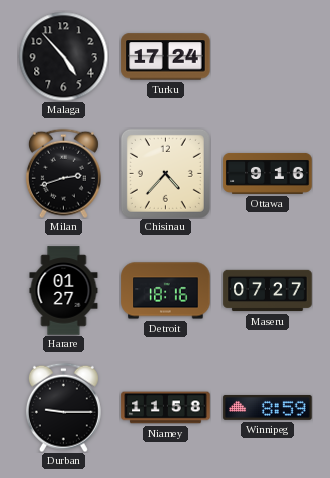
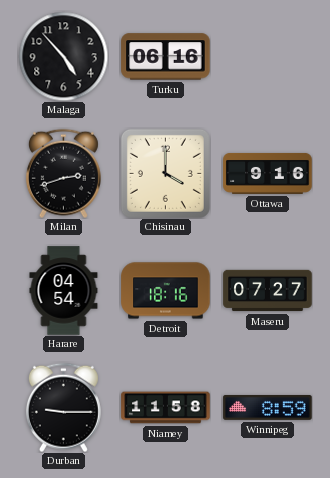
Turku: 17:24 -> 06:16 (166, 57)
Chisinau: 4:37 -> 4:00 (165, 173)
Harare: 01:27 -> 04:54 (64, 291)
